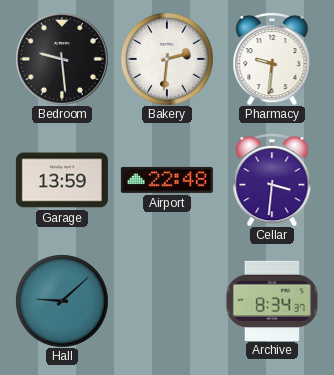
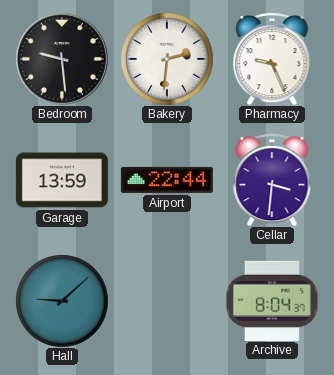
Pharmacy: 9:31 -> 9:26 (272, 59)
Airport: 22:48 -> 22:44 (167, 180)
Archive: 8:34 -> 8:04 (272, 300)
